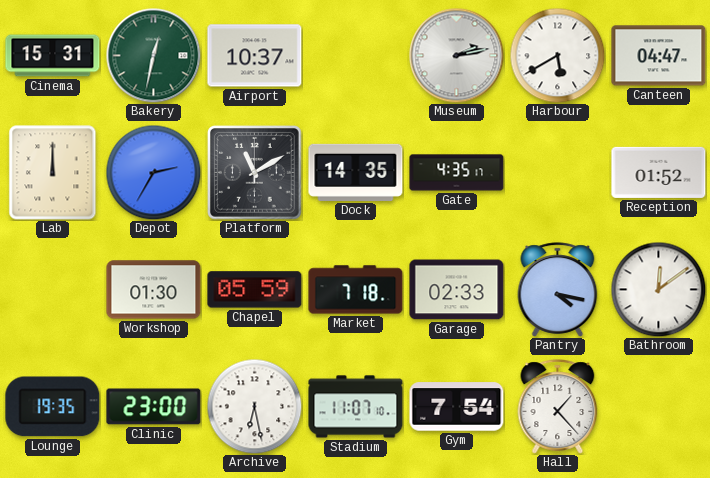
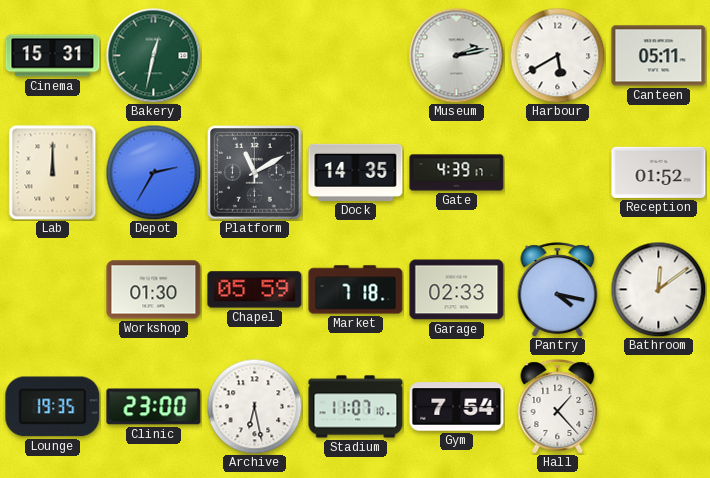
Airport: 10:37 -> none (255, 56)
Canteen: 04:47 -> 05:11 (659, 56)
Gate: 4:35 -> 4:39 (457, 173)
